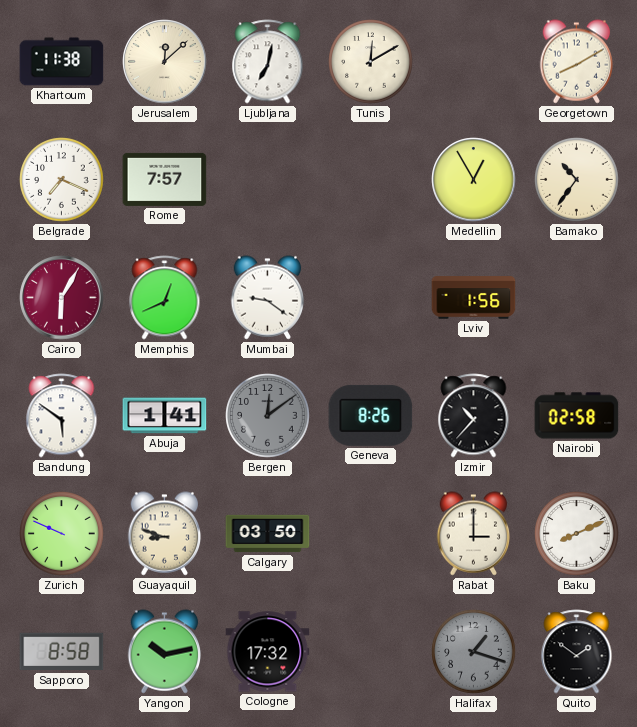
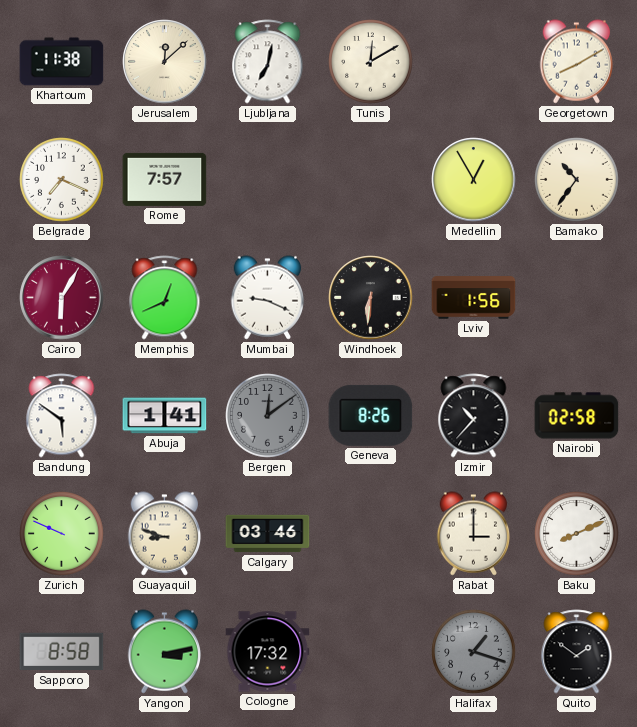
Mumbai: 9:21 -> 9:19 (268, 298)
Windhoek: none -> 6:31 (371, 298)
Calgary: 03:50 -> 03:46 (268, 534)
Yangon: 10:13 -> 3:13 (165, 652)
